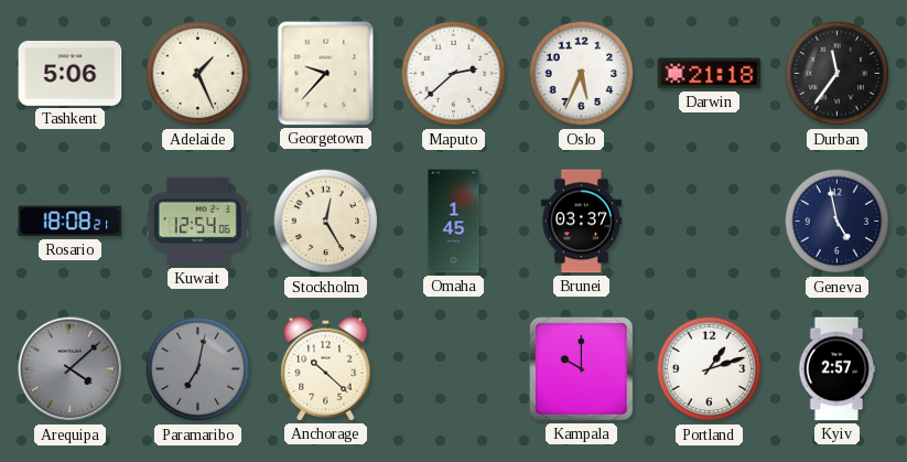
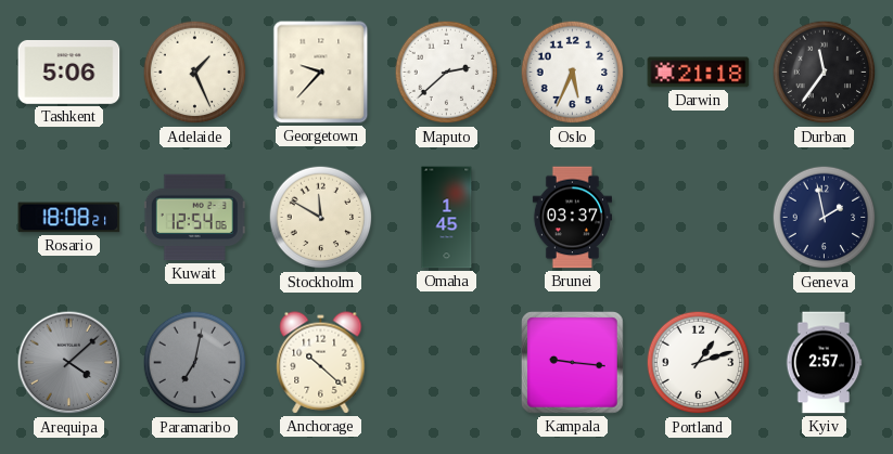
Stockholm: 12:25 -> 11:50 (321, 218)
Geneva: 4:58 -> 1:58 (825, 218)
Kampala: 10:00 -> 9:16 (573, 363)
